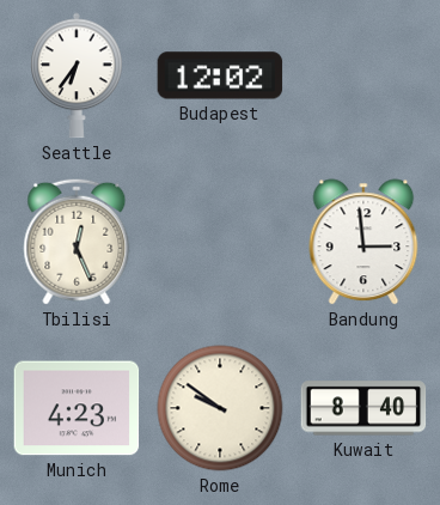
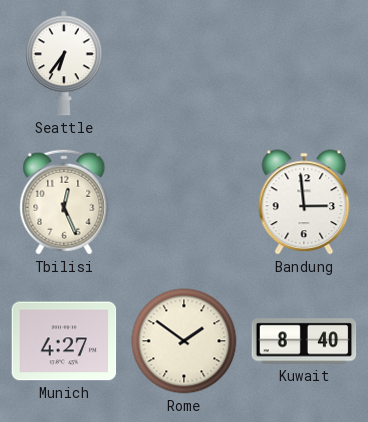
Budapest: 12:02 -> none (220, 75)
Munich: 4:23 -> 4:27 (64, 341)
Rome: 9:51 -> 1:51 (184, 341)
